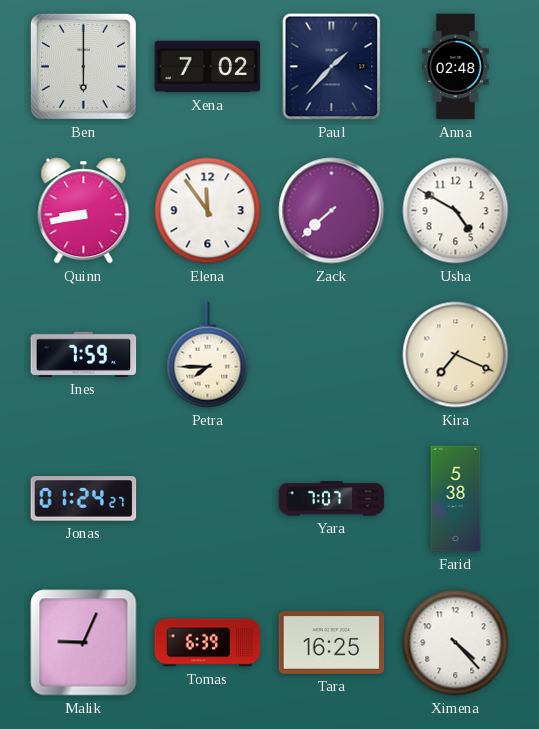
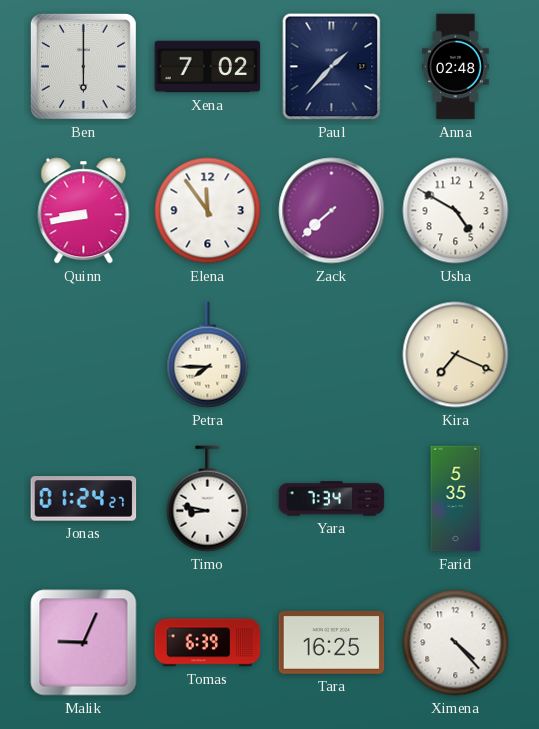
Ines: 7:59 -> none (84, 354)
Timo: none -> 8:47 (208, 499)
Yara: 7:07 -> 7:34 (332, 499)
Farid: 5:38 -> 5:35 (456, 499)
